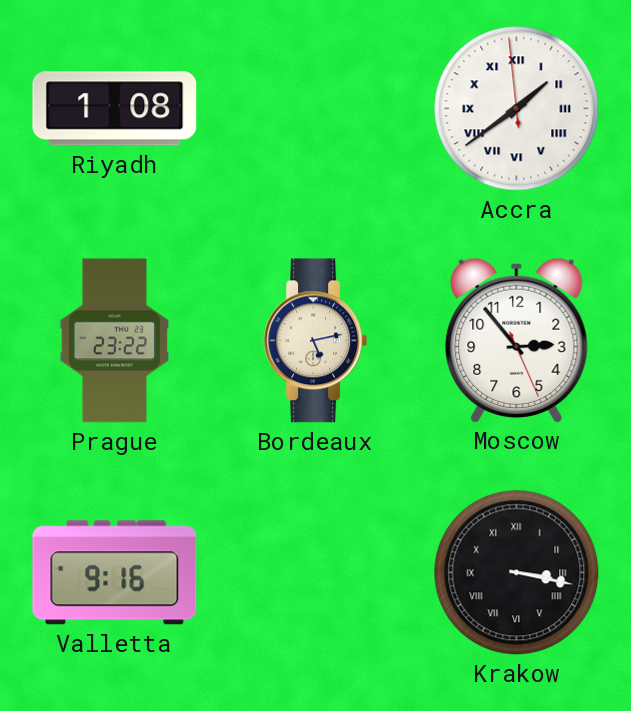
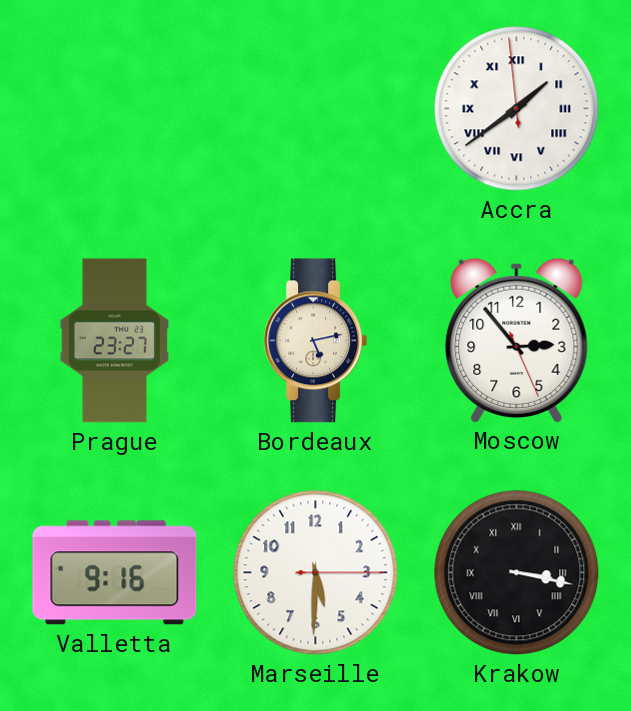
Riyadh: 1:08 -> none (115, 109)
Prague: 23:22 -> 23:27 (114, 341)
Marseille: none -> 5:30 (316, 573)
